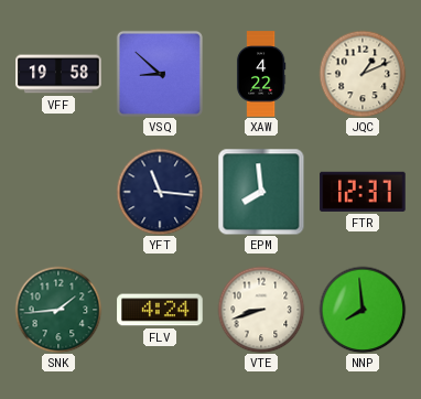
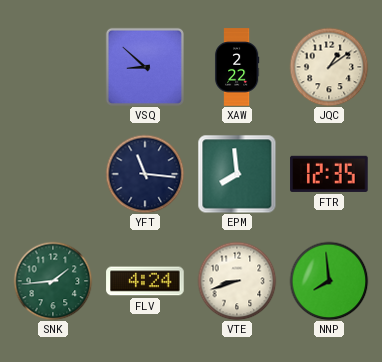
VFF: 19:58 -> none (58, 74)
XAW: 4:22 -> 2:22 (237, 67)
JQC: 1:11 -> 1:09 (329, 67)
FTR: 12:37 -> 12:35 (329, 174)
